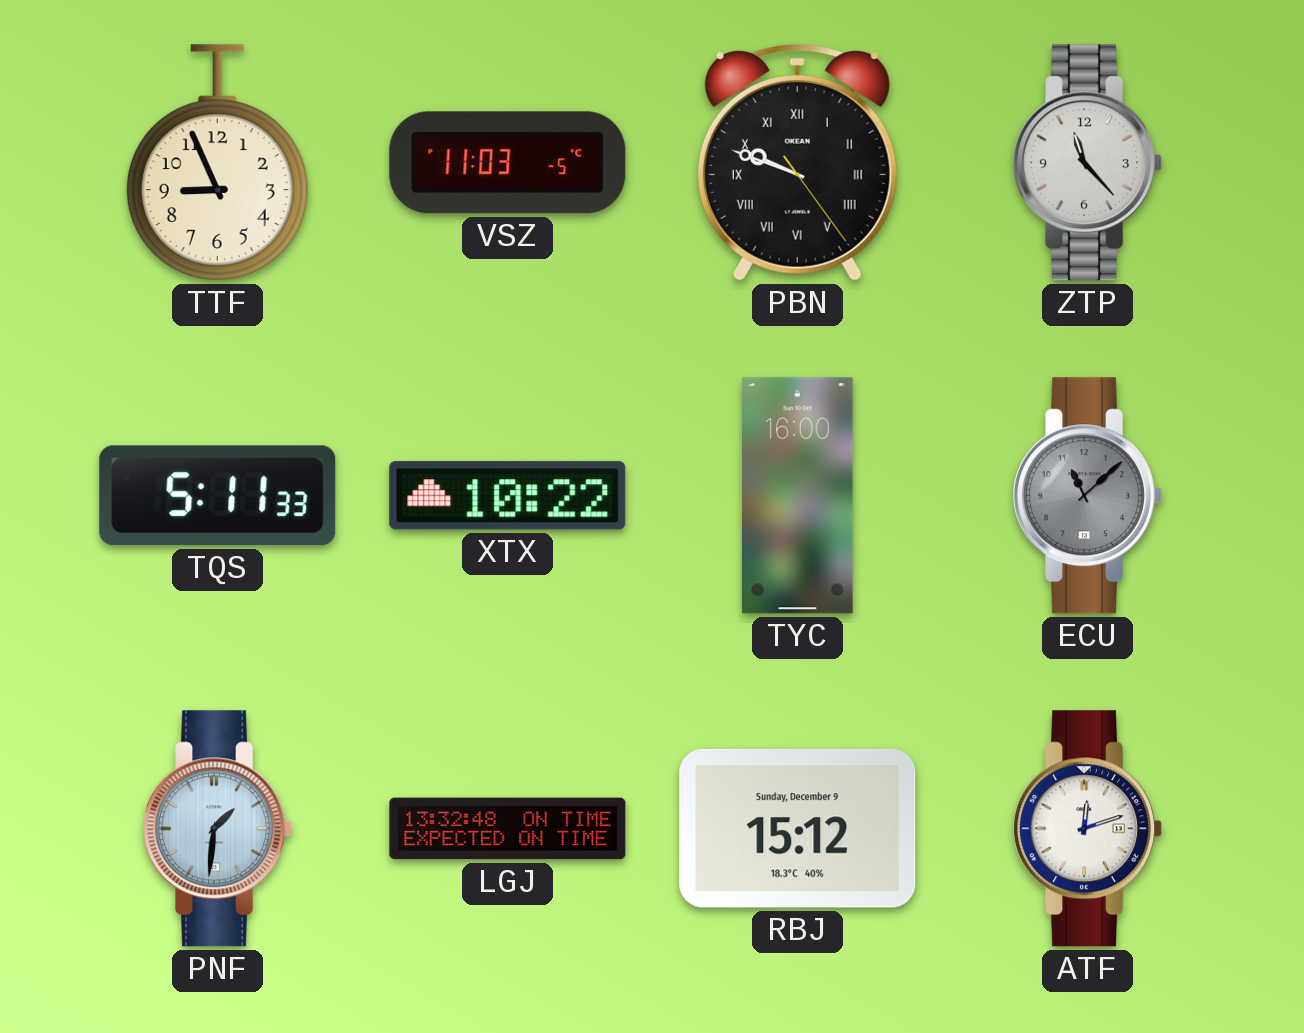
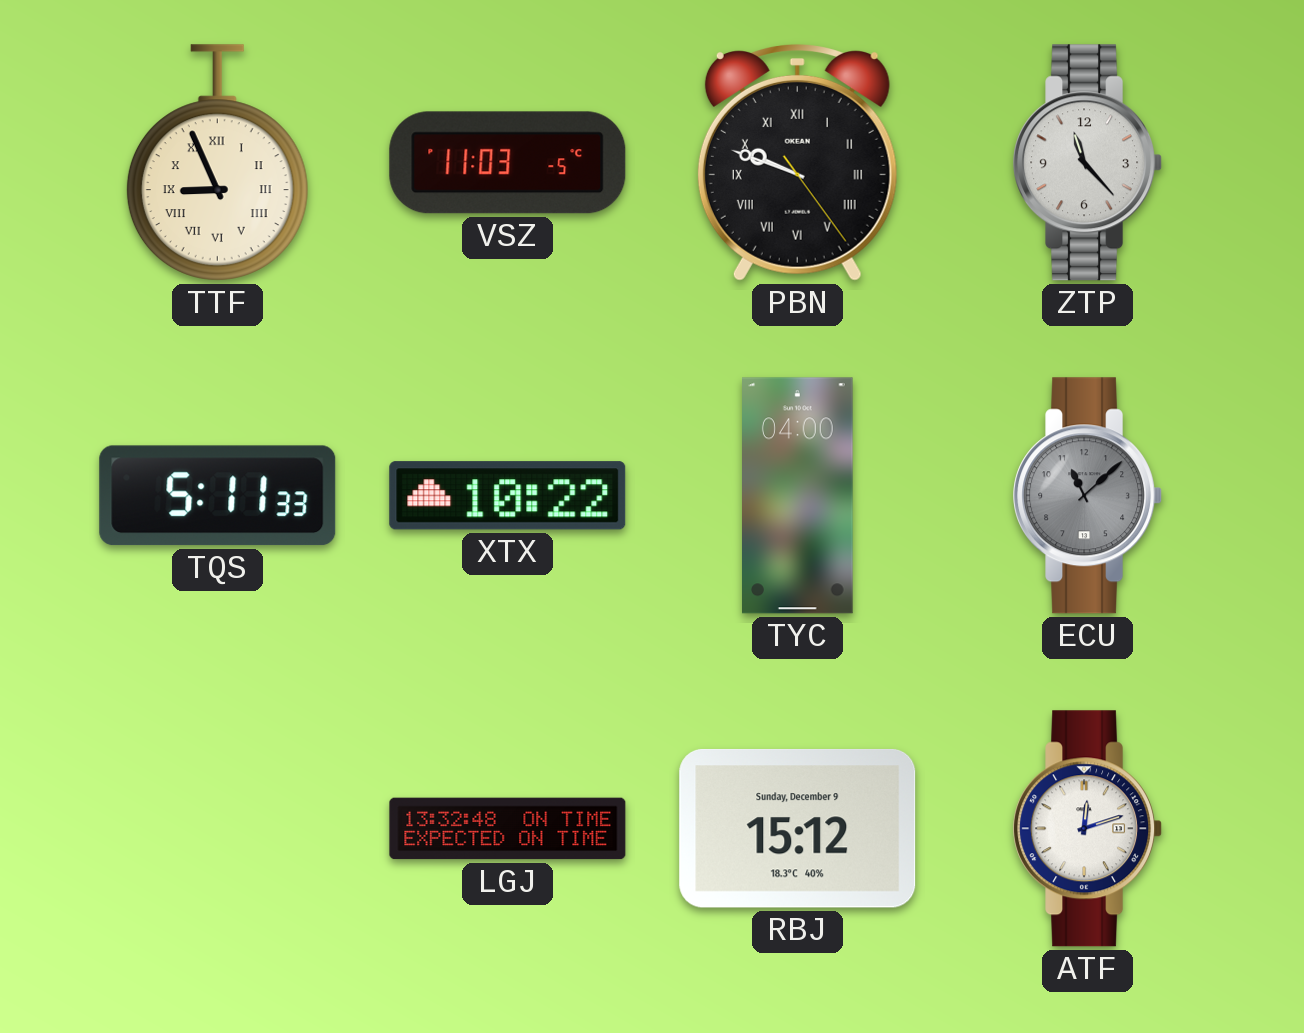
TTF numerals: Arabic -> Roman (217, 163)
TYC: 16:00 -> 04:00 (798, 496)
PNF: 1:31 -> none (218, 829)
